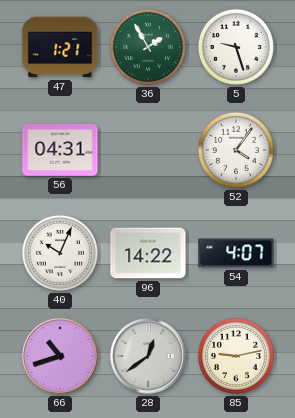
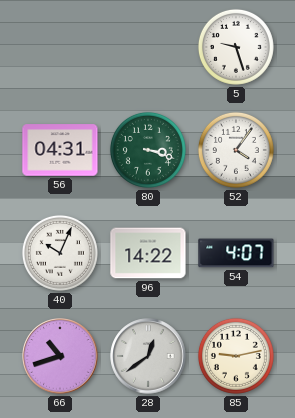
47: 1:21 -> none (60, 47)
36: 1:55 -> none (148, 47)
80: none -> 3:18 (148, 150)
